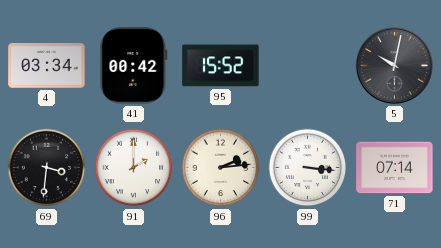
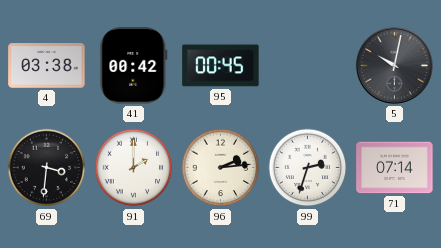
4: 03:34 -> 03:38 (47, 66)
95: 15:52 -> 00:45 (221, 66)
99: 3:16 -> 2:33 (308, 168)
